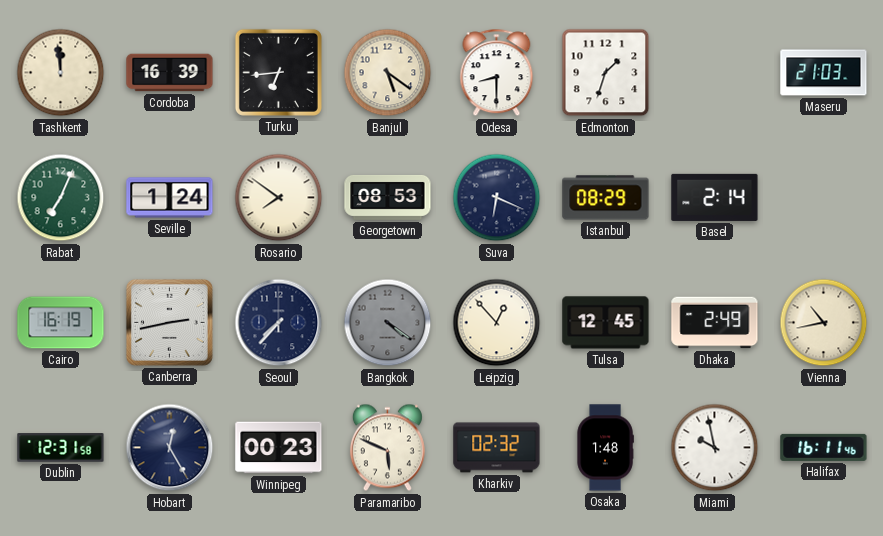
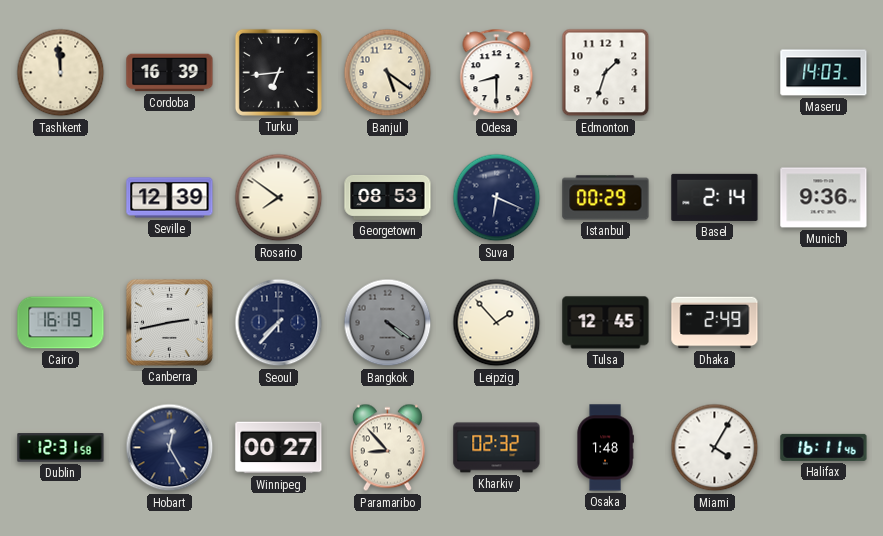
Maseru: 21:03 -> 14:03 (824, 73)
Rabat: 7:04 -> none (61, 198)
Seville: 1:24 -> 12:39 (170, 198)
Istanbul: 08:29 -> 00:29 (606, 198)
Munich: none -> 9:36 (824, 198)
Leipzig: 12:53 -> 1:53 (497, 323)
Vienna: 10:43 -> none (824, 323)
Winnipeg: 00:23 -> 00:27 (279, 448)
Paramaribo: 5:49 -> 8:53 (387, 448)
Miami: 9:58 -> 4:05 (715, 448)
